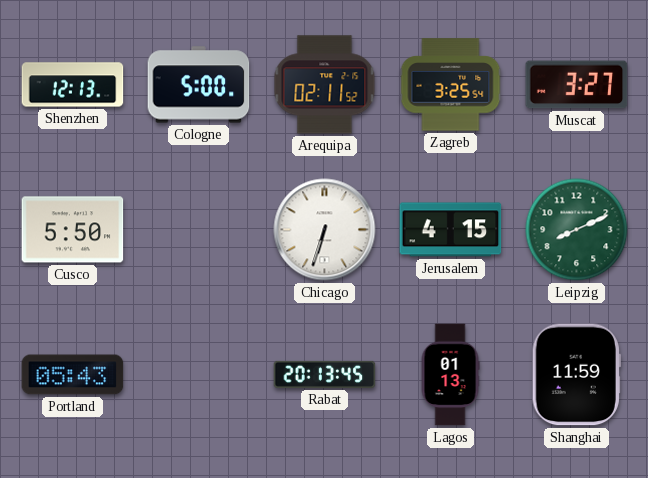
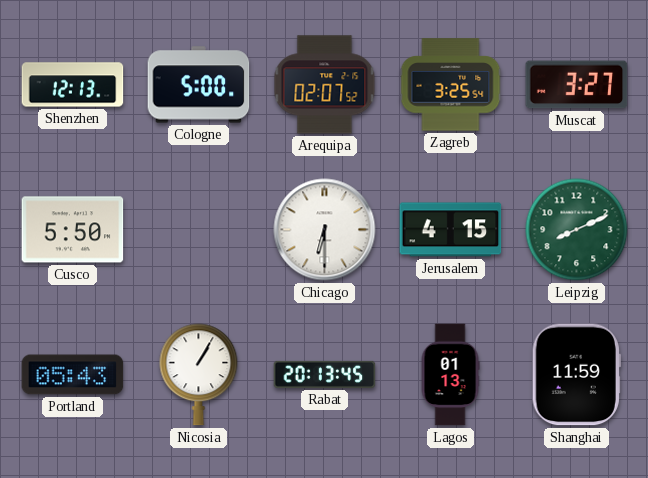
Arequipa: 02:11 -> 02:07 (325, 85)
Chicago: 6:33 -> 6:30 (325, 230)
Nicosia: none -> 1:05 (199, 375)
